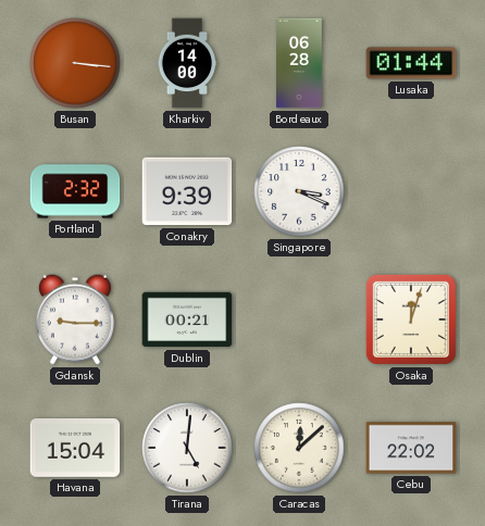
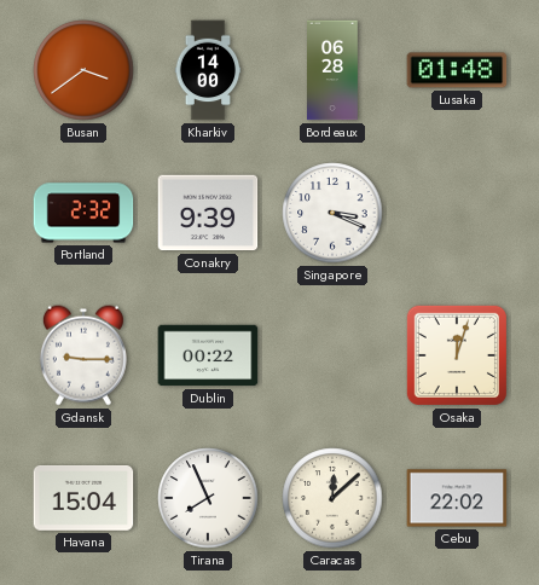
Busan: 3:16 -> 3:39 (83, 70)
Lusaka: 01:44 -> 01:48 (457, 70)
Dublin: 00:21 -> 00:22 (208, 355)
Tirana: 5:01 -> 7:56 (208, 498)
